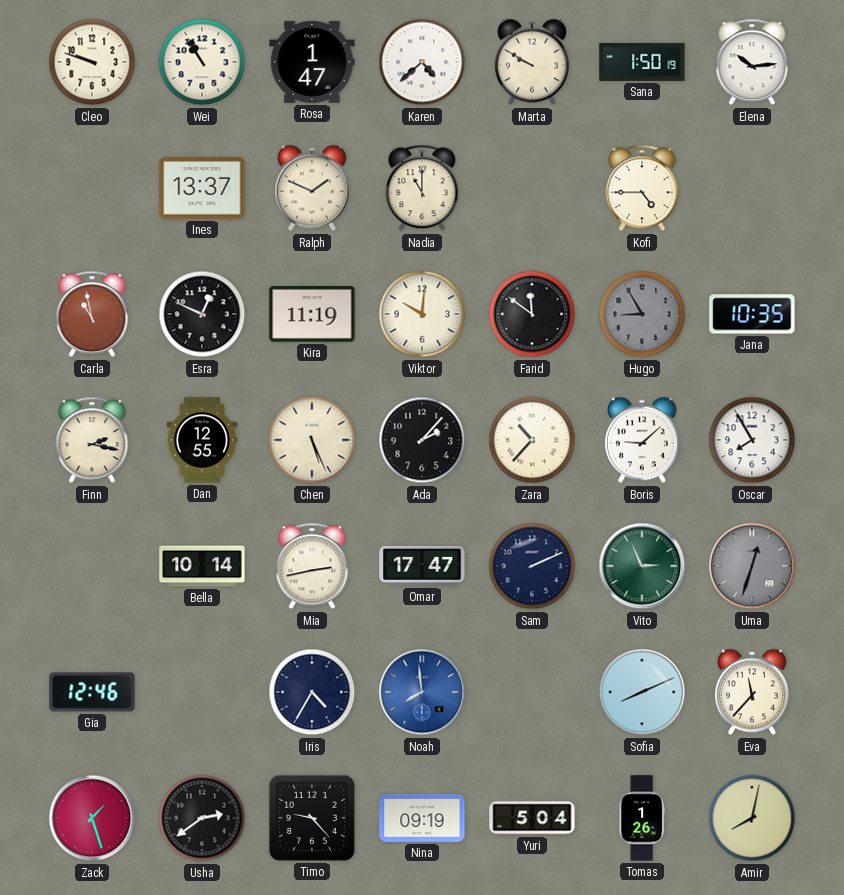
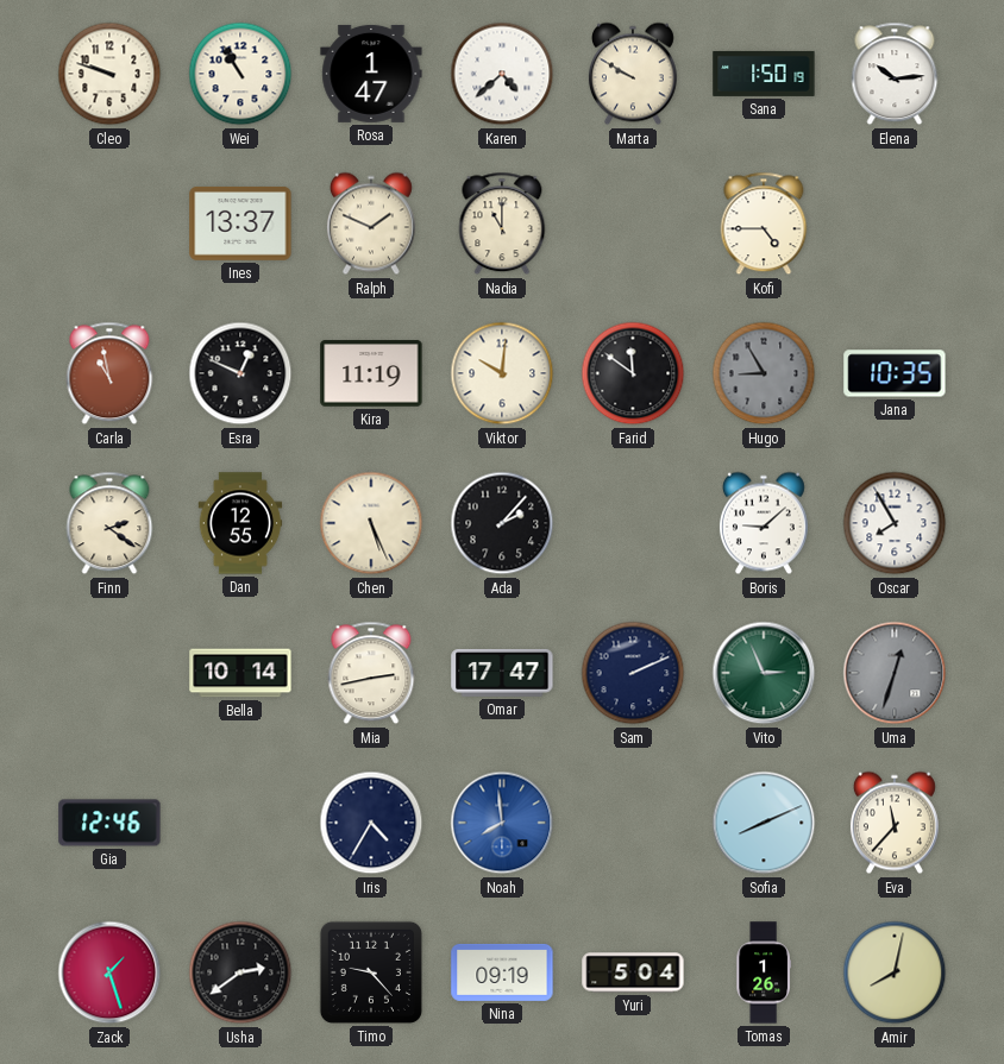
Finn: 2:17 -> 2:21 (109, 523)
Zara: 10:37 -> none (532, 440)
